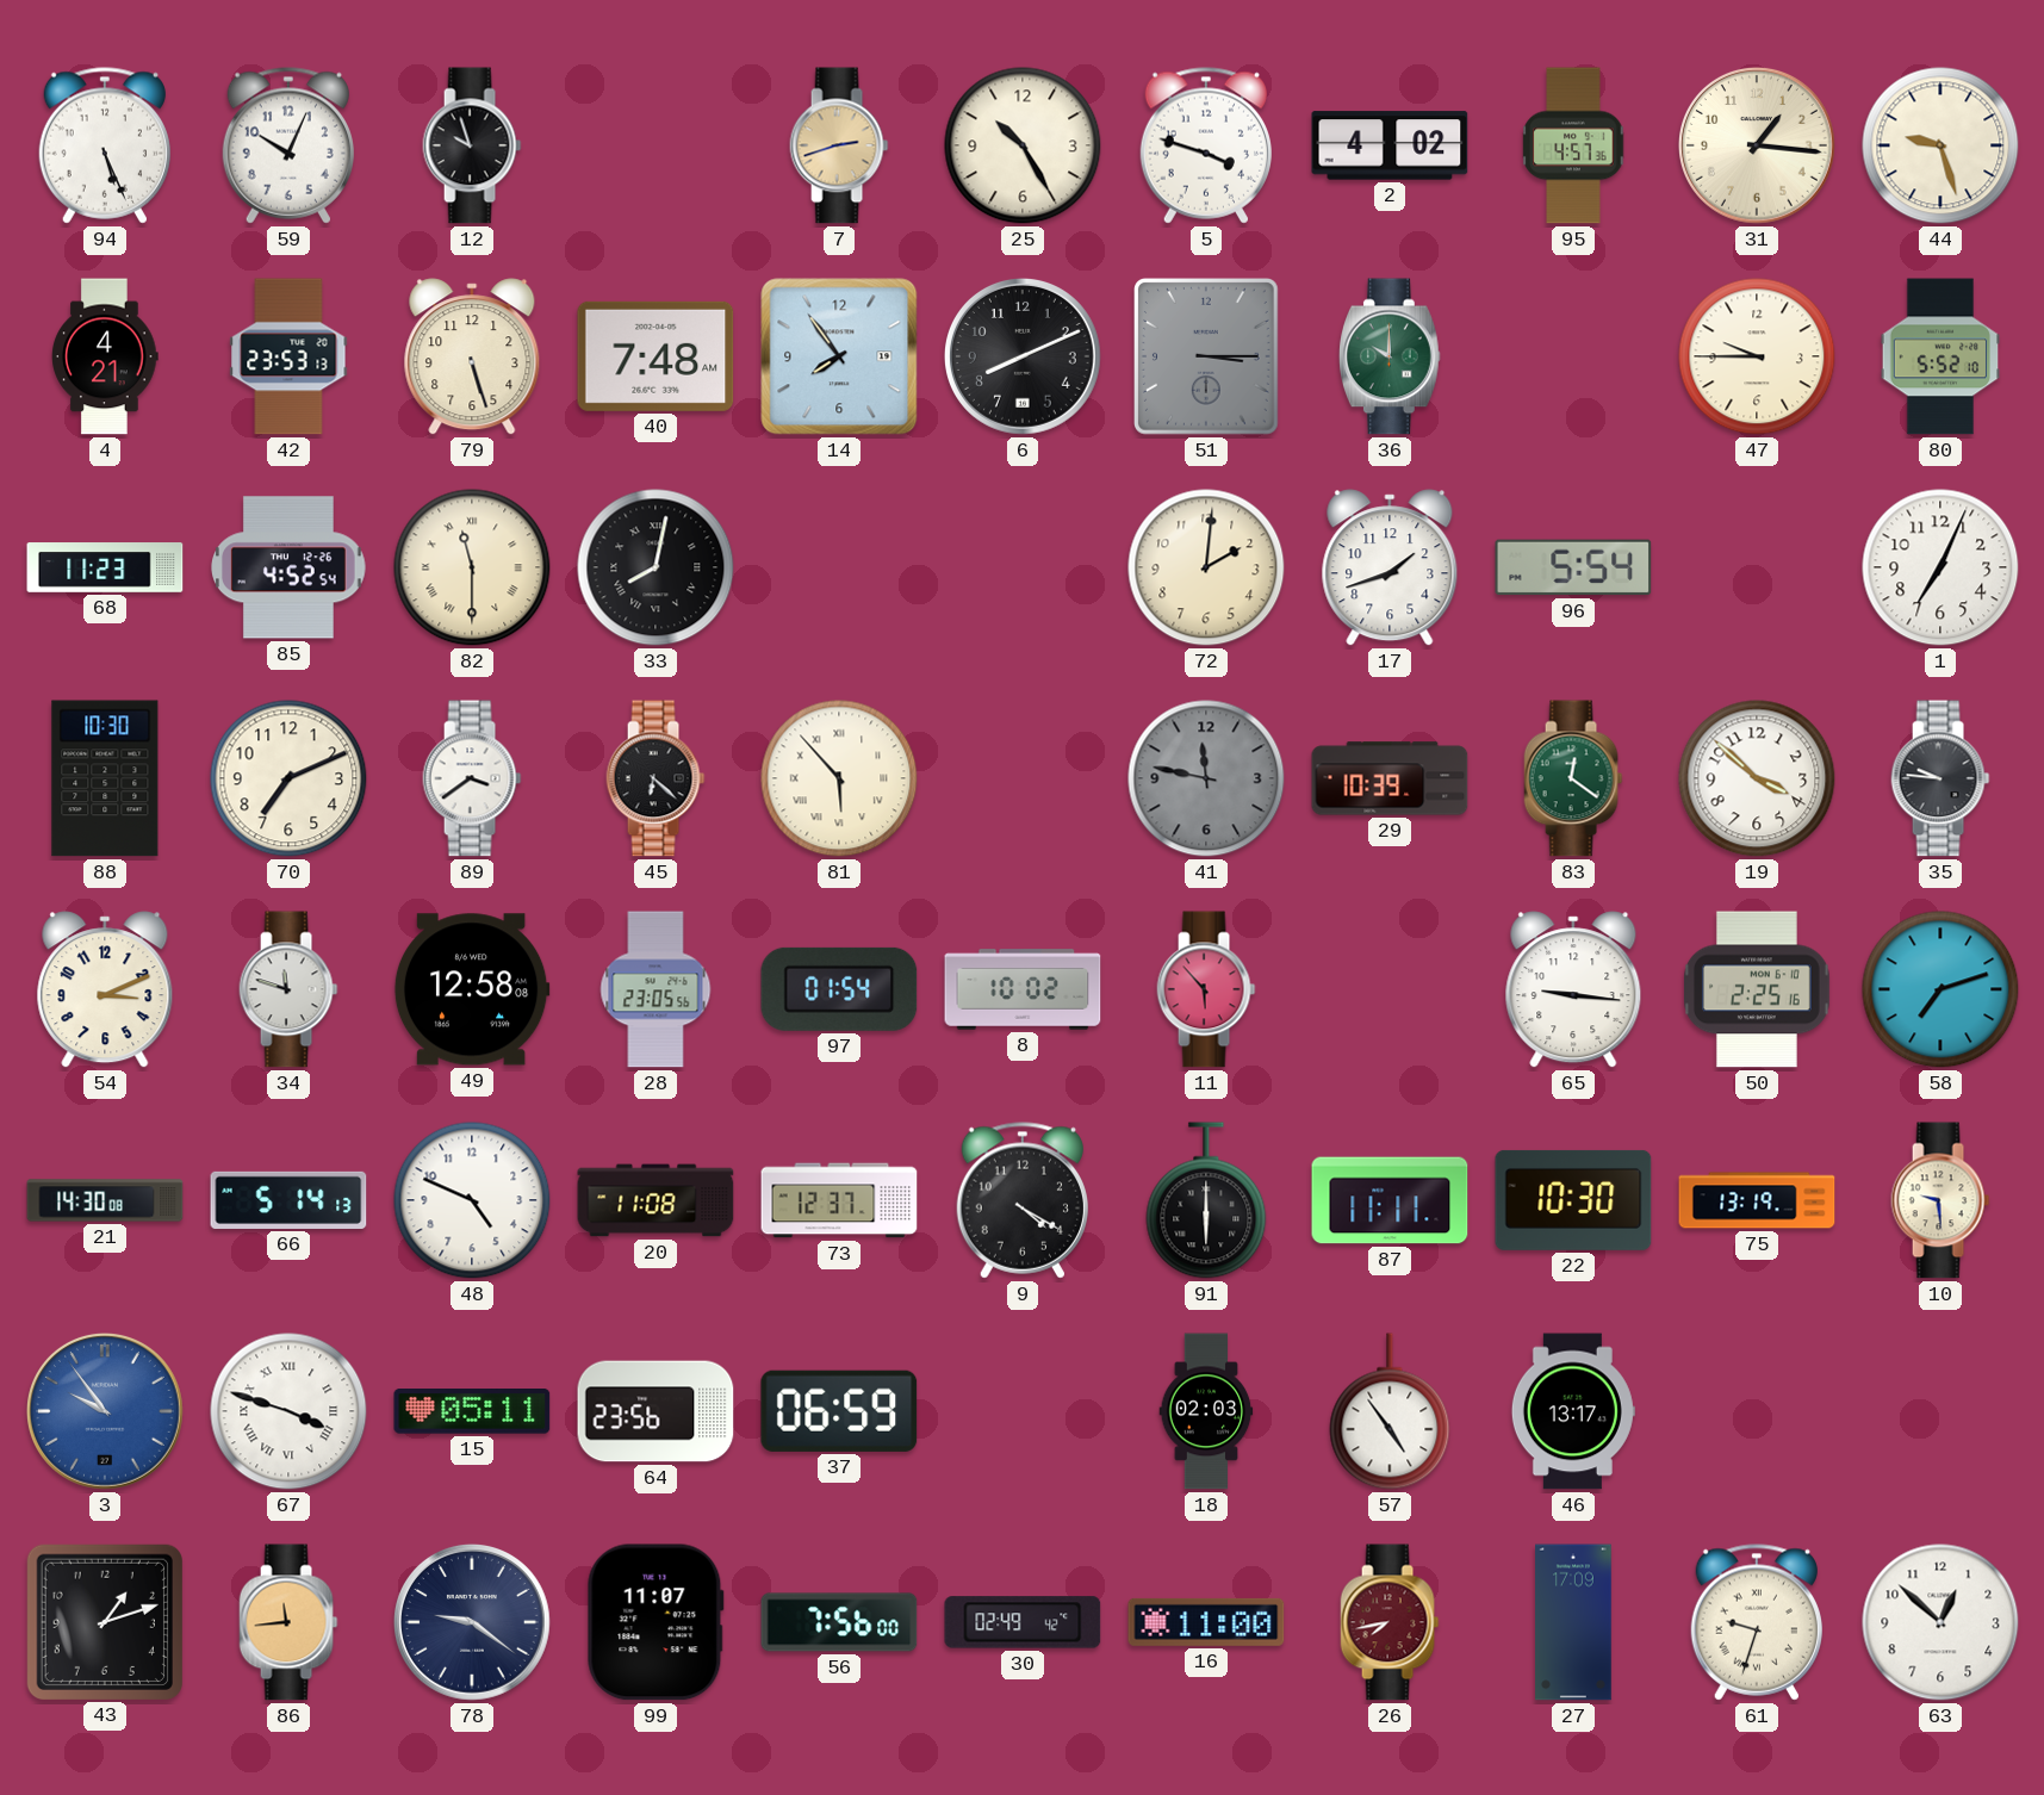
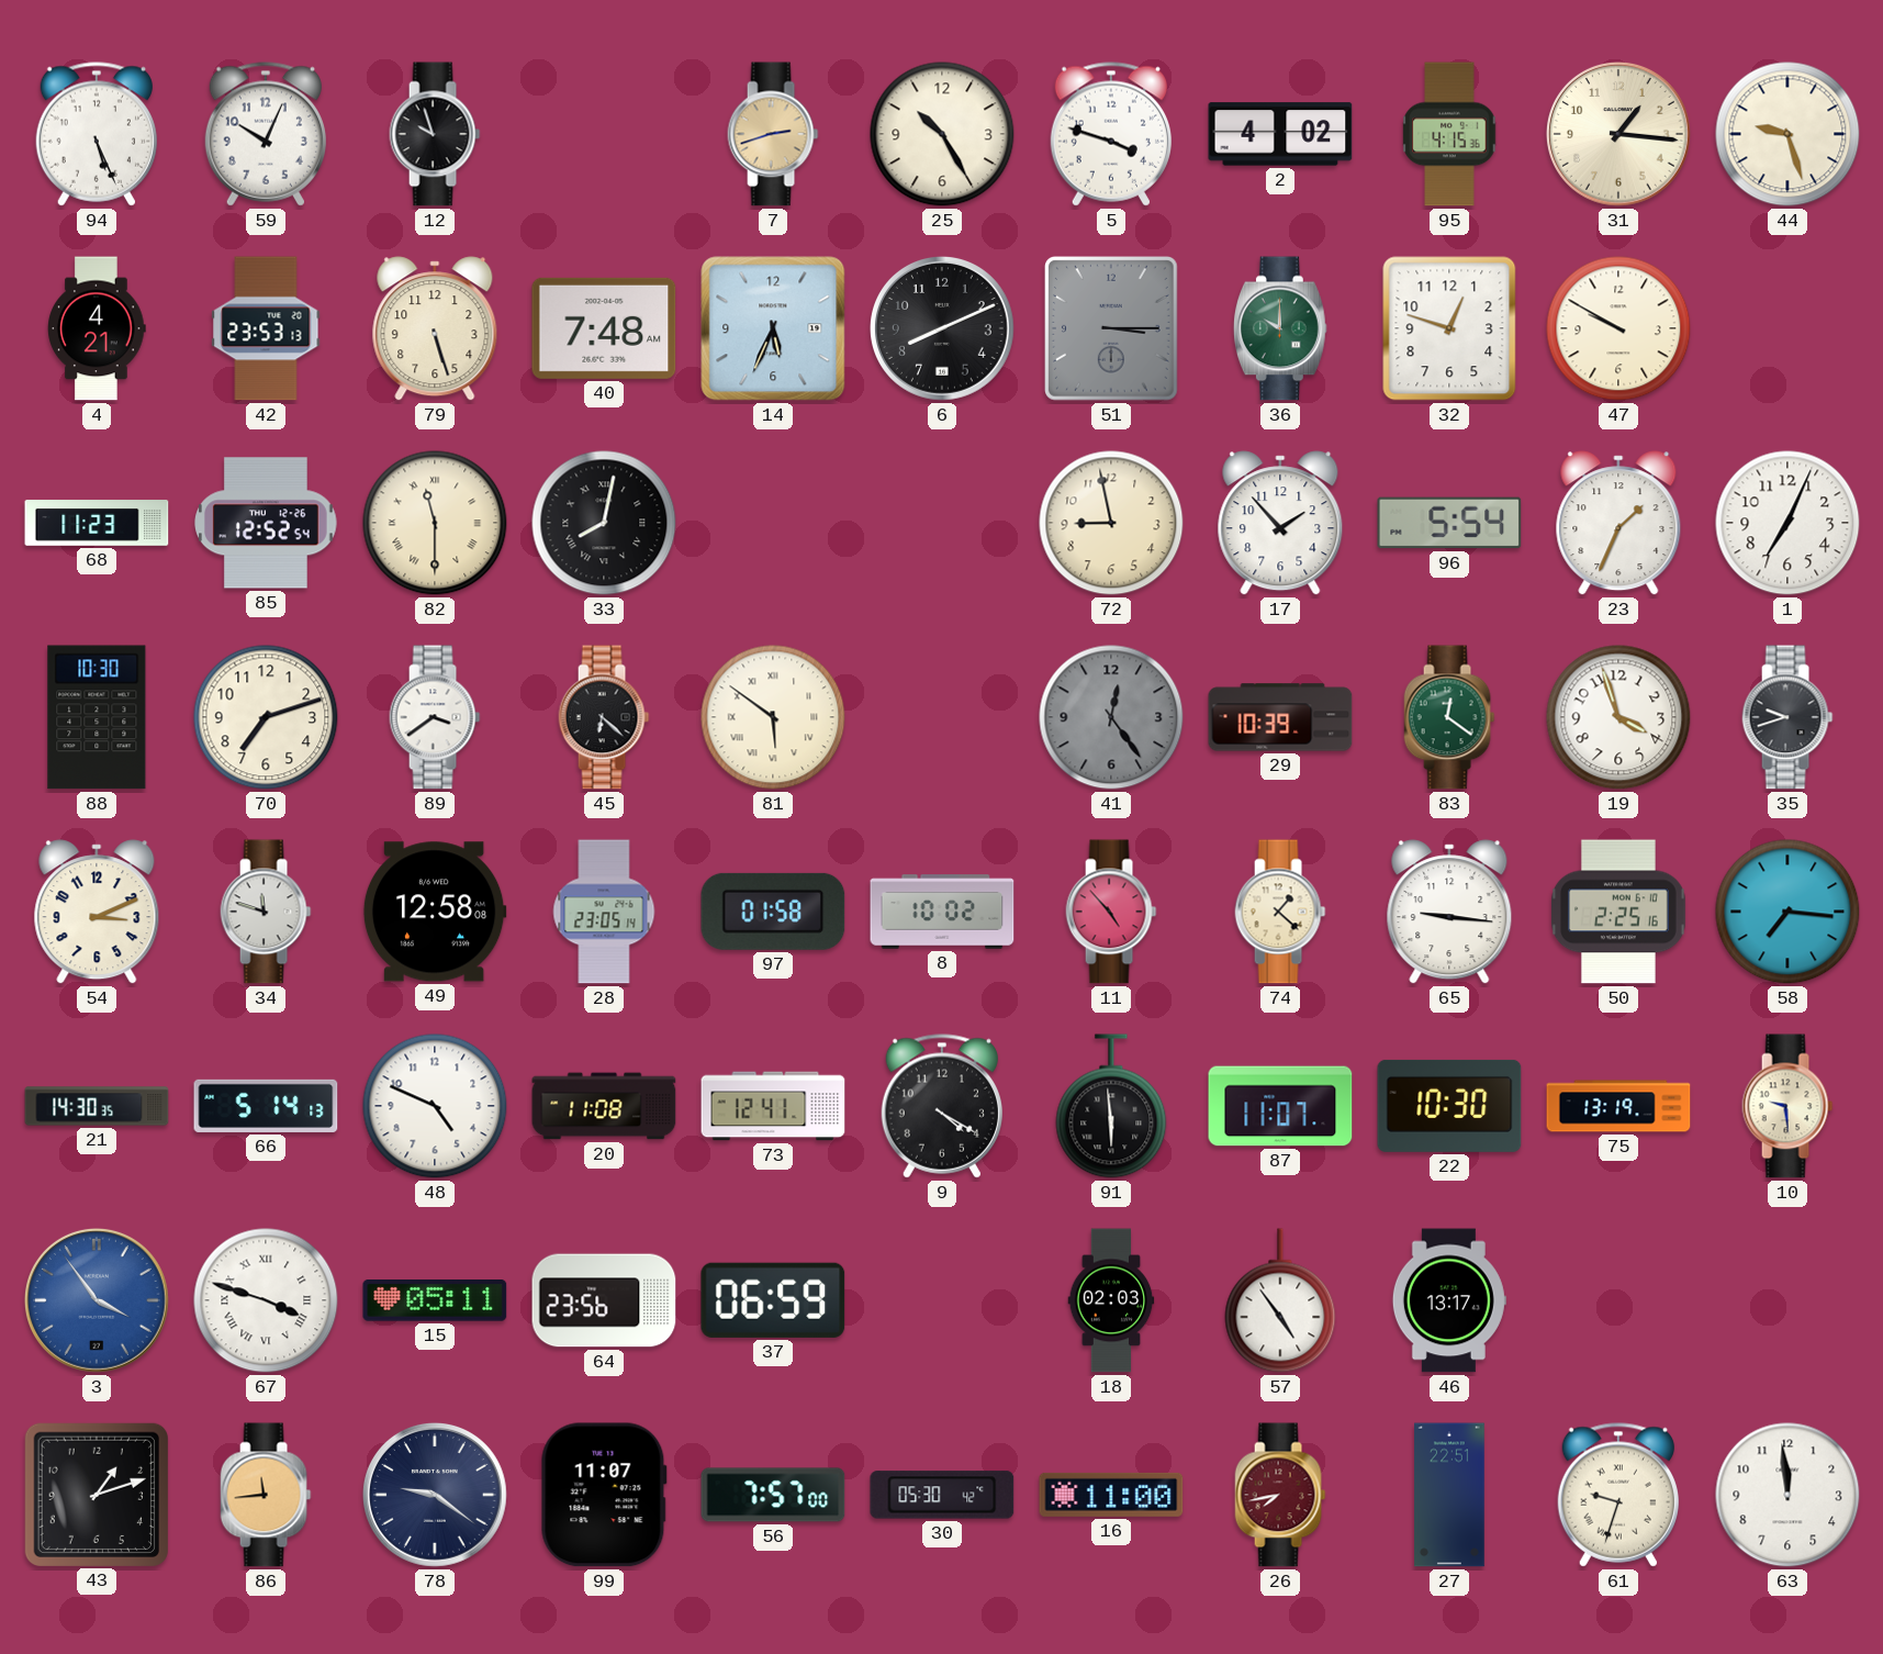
95: 4:57 -> 4:15 (1449, 134)
14: 7:54 -> 5:34 (773, 328)
32: none -> 12:48 (1449, 328)
47: 9:45 -> 9:50 (1618, 328)
80: 5:52 -> none (1940, 356)
85: 4:52 -> 12:52 (267, 523)
72: 2:01 -> 8:58 (1111, 523)
17: 1:42 -> 1:53 (1280, 523)
23: none -> 1:34 (1618, 523)
70: 7:11 -> 7:12 (266, 717)
81: 5:53 -> 5:51 (773, 717)
41: 11:47 -> 12:24 (1111, 717)
19: 3:52 -> 3:57 (1618, 717)
35: 9:46 -> 9:42 (1787, 717)
28: 23:05:56 -> 23:05:14 (604, 912)
97: 01:54 -> 01:58 (773, 912)
11: 5:53 -> 4:53 (1111, 912)
74: none -> 1:22 (1280, 912)
58: 7:12 -> 7:16 (1787, 912)
21: 14:30:08 -> 14:30:35 (97, 1106)
73: 12:37 -> 12:41 (773, 1106)
91: 6:00 -> 5:59 (1111, 1106)
87: 11:11 -> 11:07 (1280, 1106)
3: 9:54 -> 3:54 (98, 1301)
56: 7:56 -> 7:57 (773, 1495)
30: 02:49 -> 05:30 (942, 1495)
27: 17:09 -> 22:51 (1449, 1495)
63: 12:52 -> 11:59 (1787, 1495)
